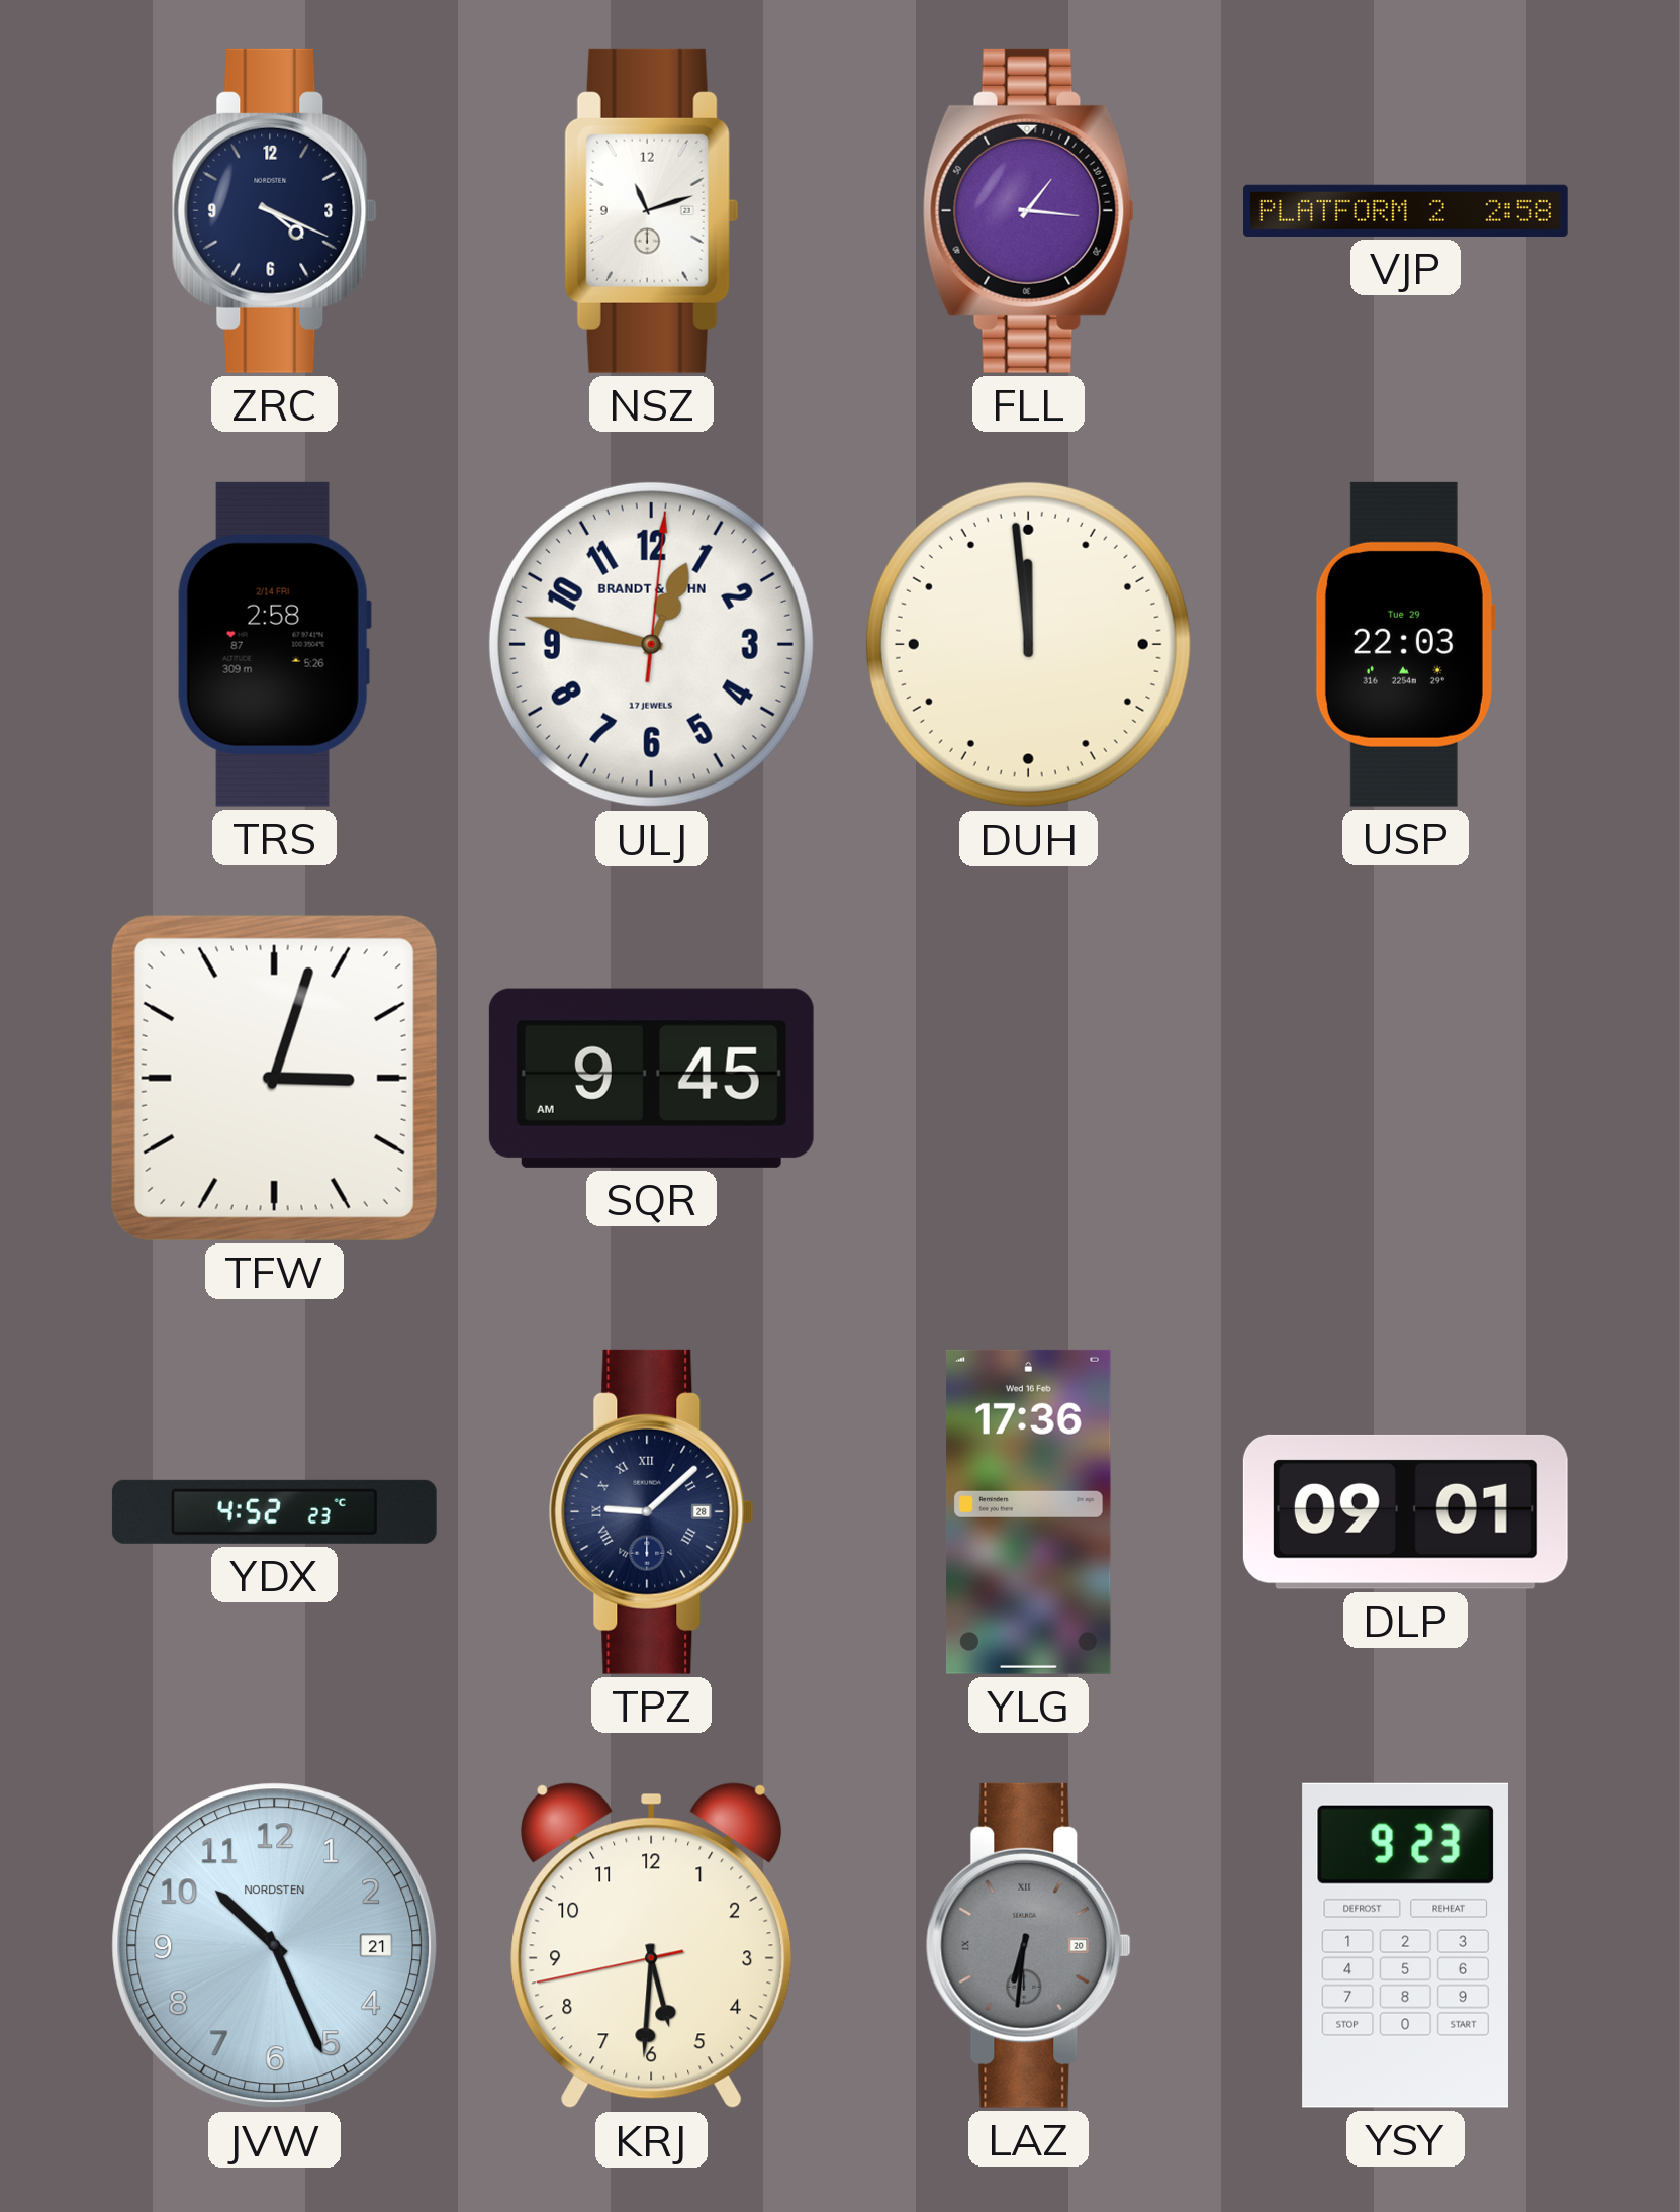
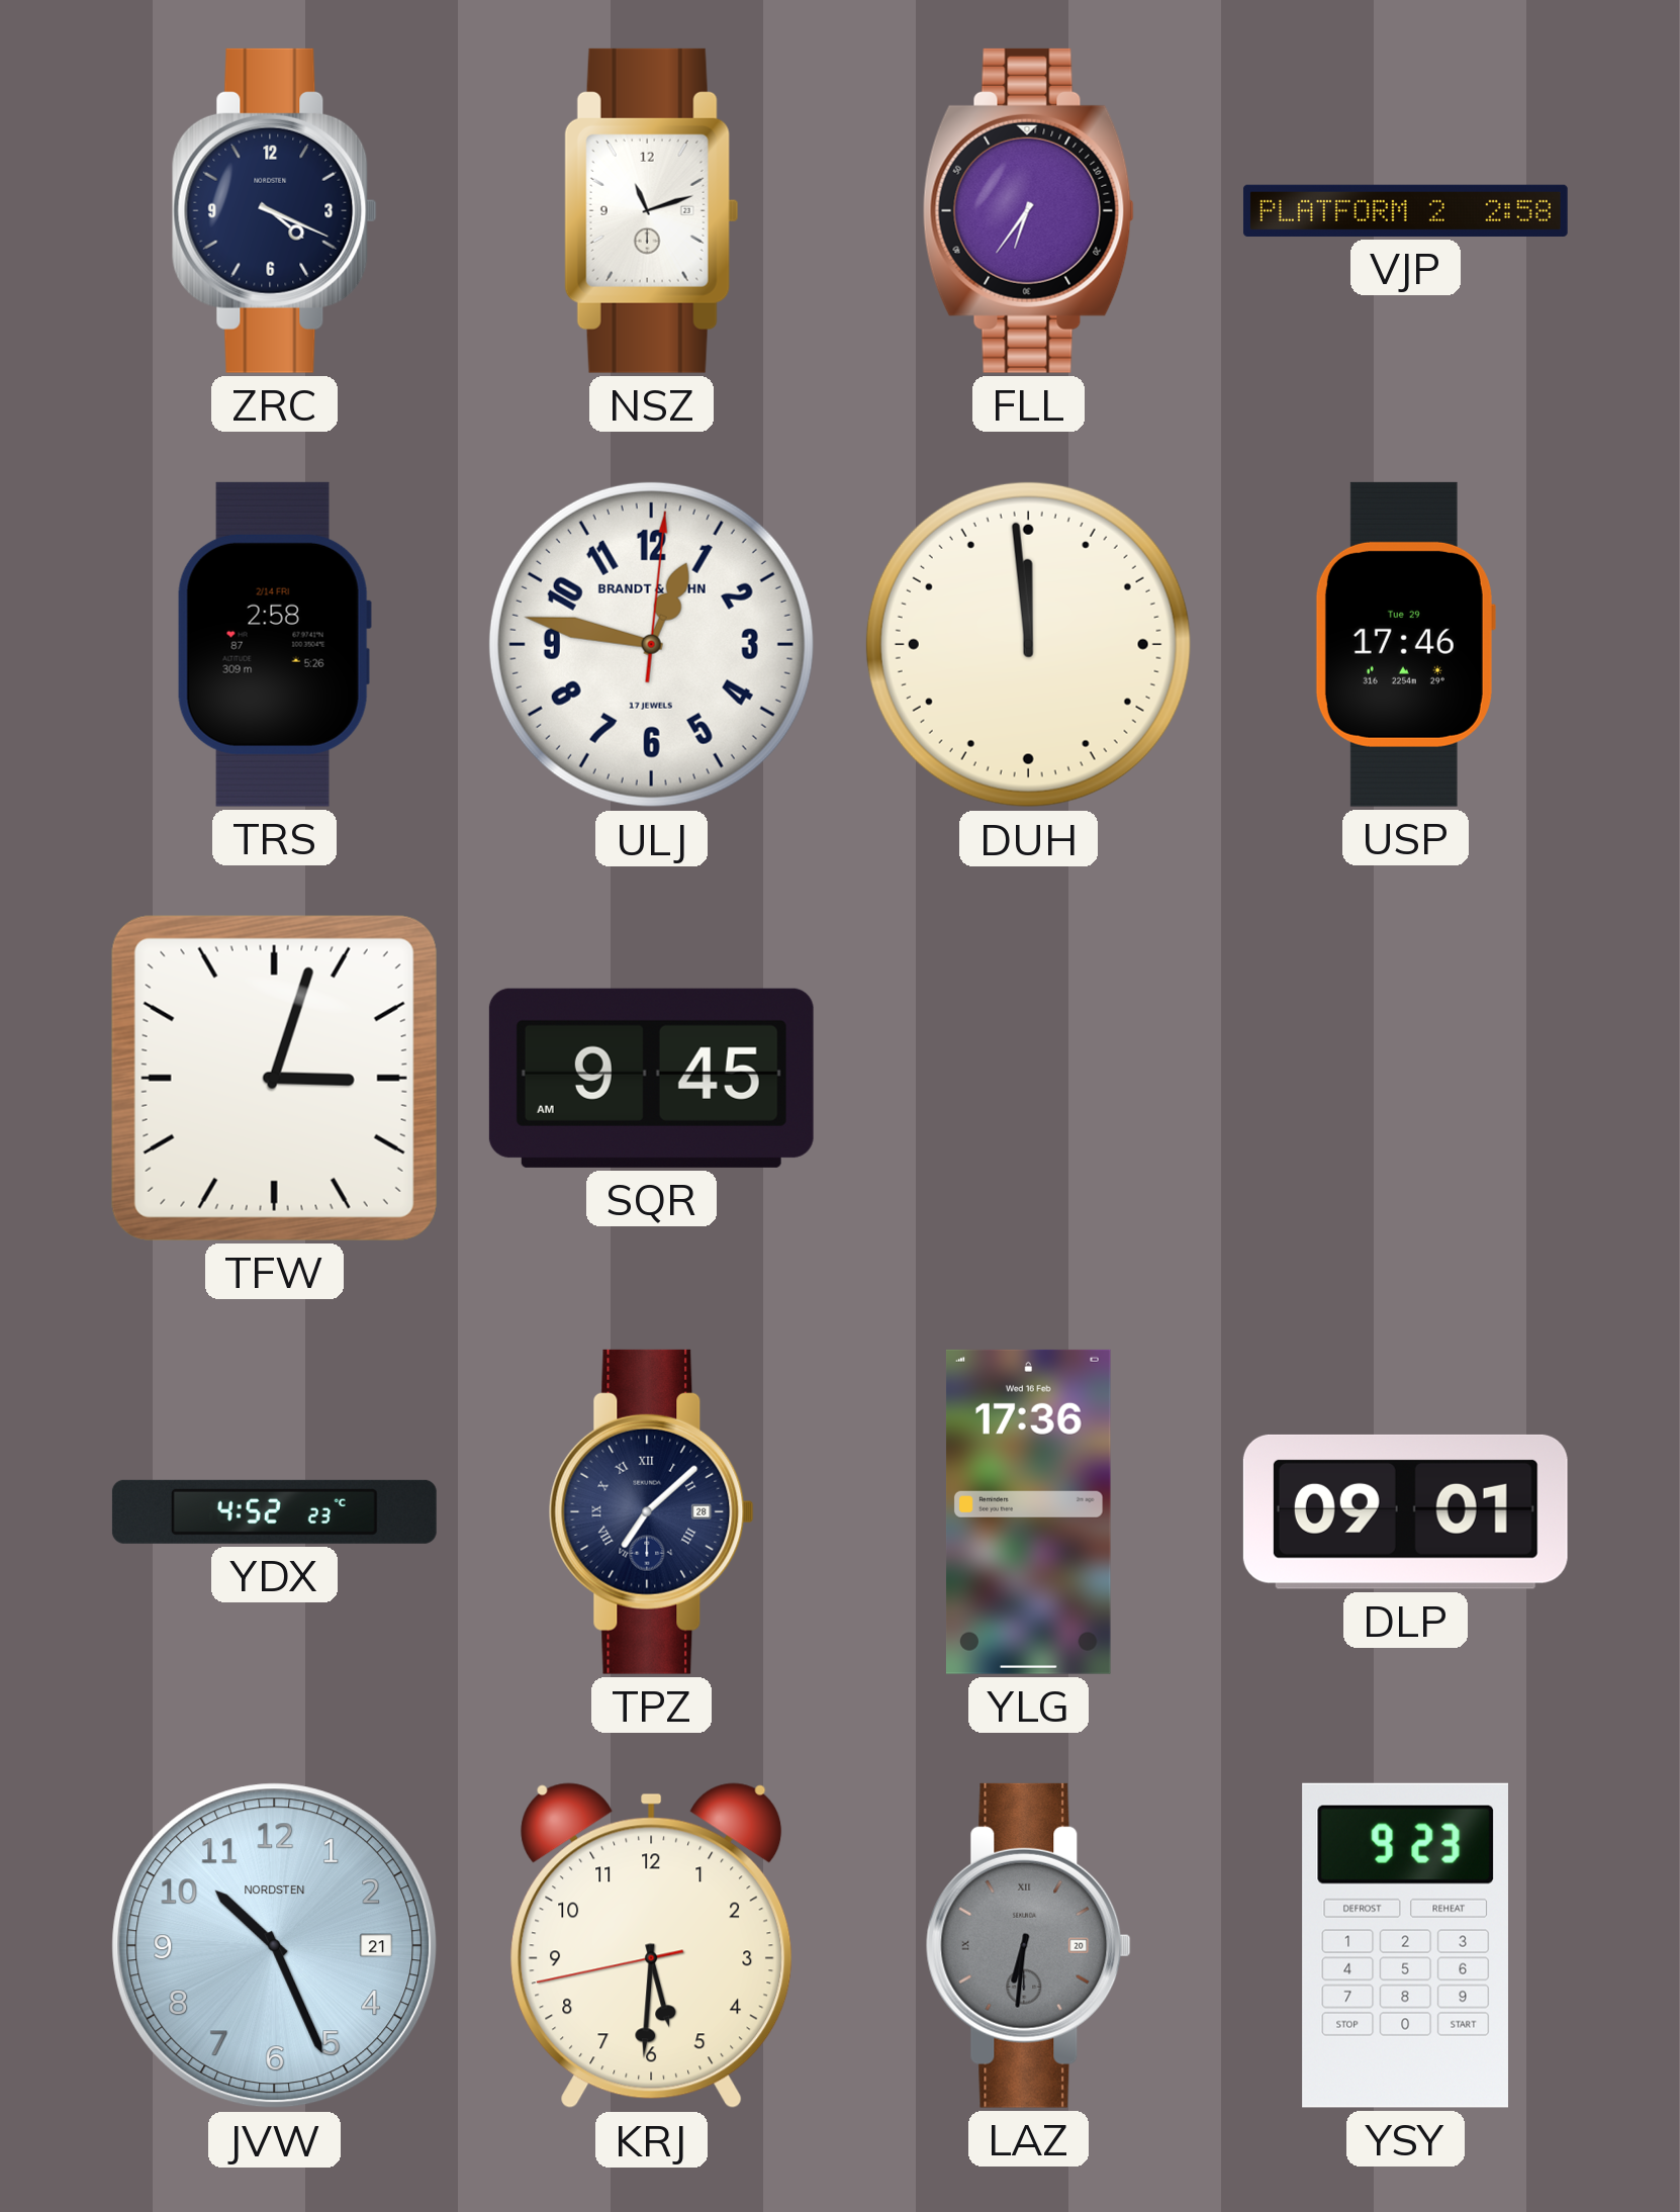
FLL: 1:16 -> 6:36 (1028, 210)
USP: 22:03 -> 17:46 (1405, 644)
TPZ: 9:08 -> 7:08 (651, 1511)
